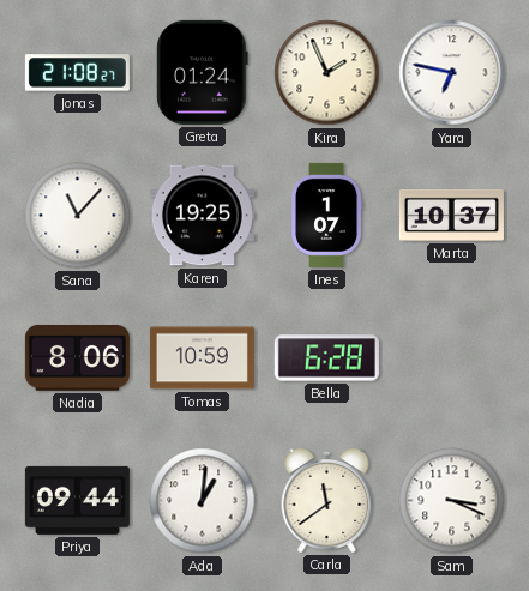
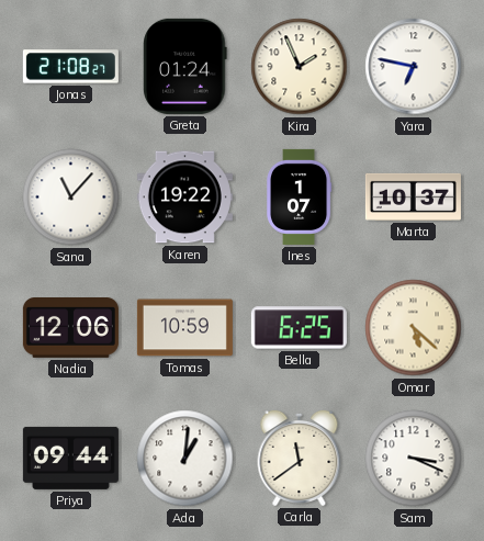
Karen: 19:25 -> 19:22 (184, 198)
Nadia: 8:06 -> 12:06 (70, 328)
Bella: 6:28 -> 6:25 (299, 328)
Omar: none -> 5:22 (414, 328)
